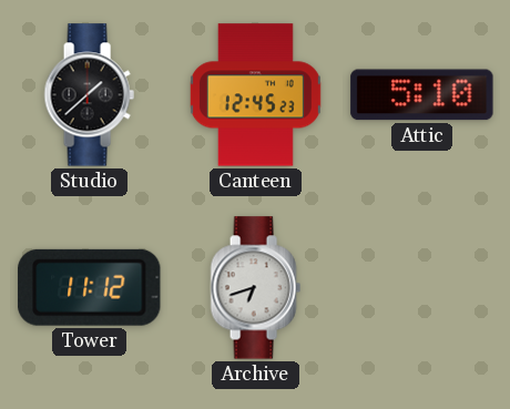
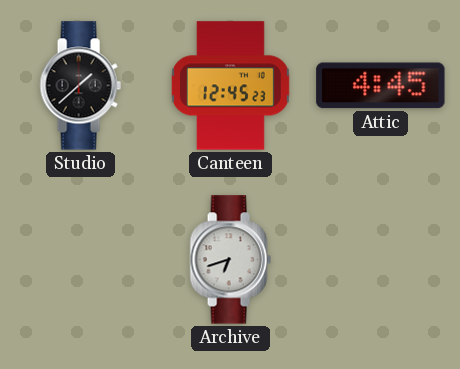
Attic: 5:10 -> 4:45 (381, 86)
Tower: 11:12 -> none (90, 287)
